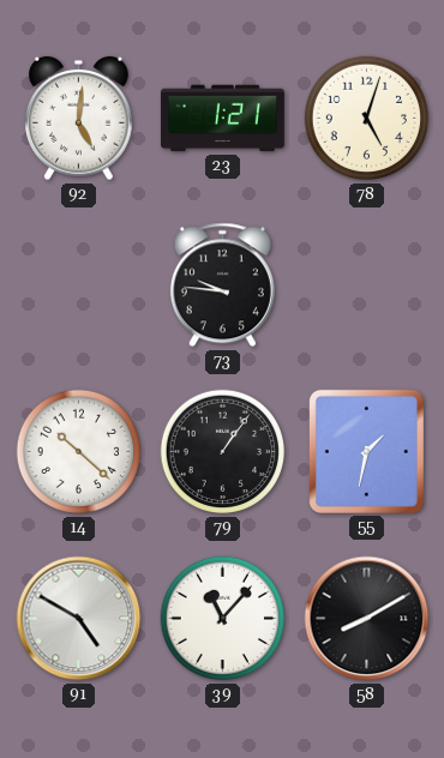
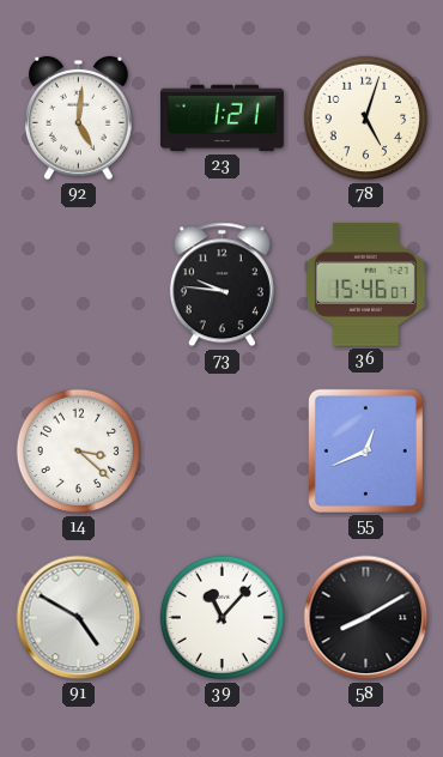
36: none -> 15:46 (365, 284)
14: 10:22 -> 3:22 (79, 452)
79: 1:06 -> none (223, 452)
55: 1:32 -> 12:41 (365, 450)
